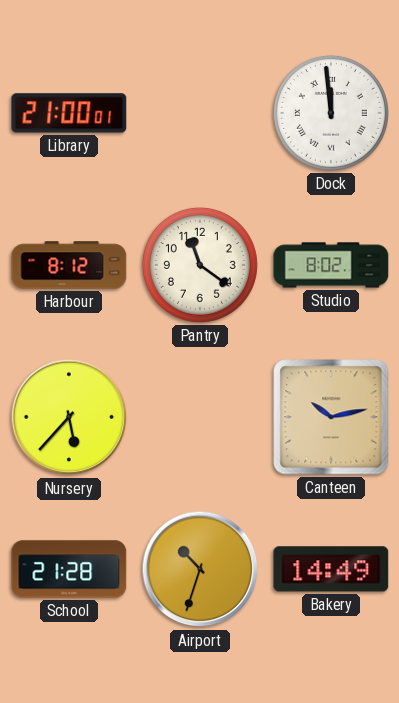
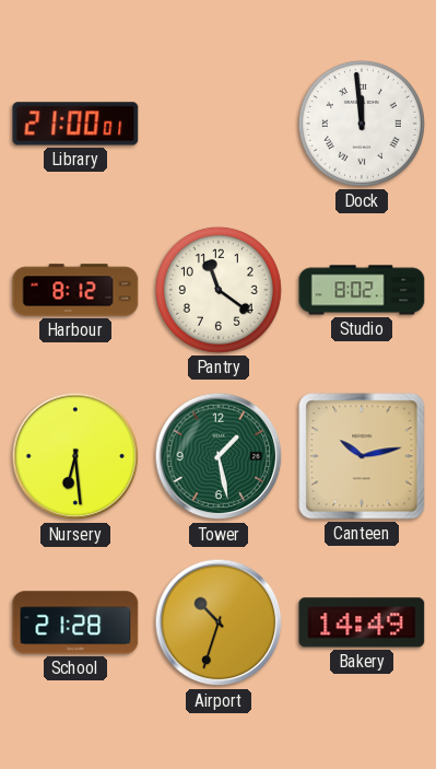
Nursery: 5:37 -> 6:29 (75, 456)
Tower: none -> 1:28 (219, 456)
